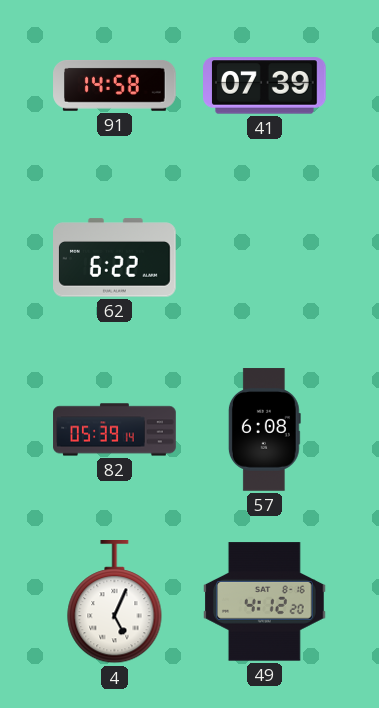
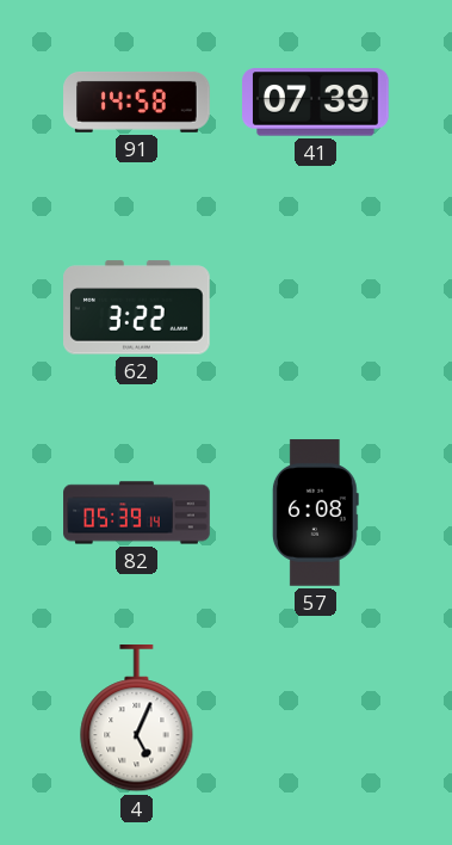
62: 6:22 -> 3:22 (137, 308)
49: 4:12 -> none (265, 602)
